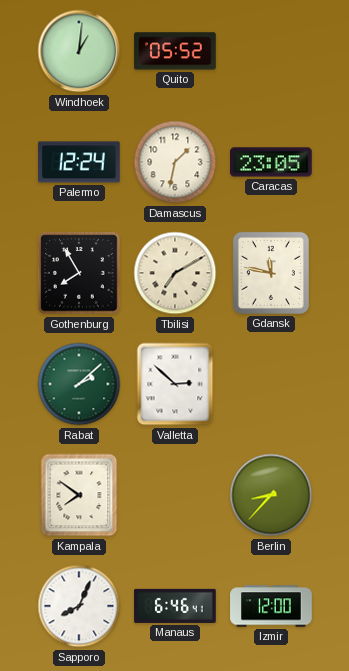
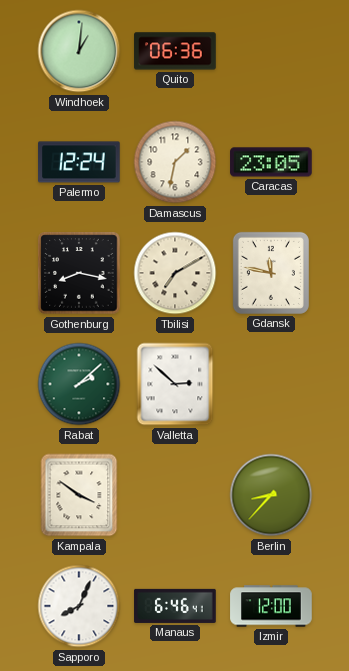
Quito: 05:52 -> 06:36 (175, 51)
Gothenburg: 7:55 -> 8:17 (79, 273)
Kampala: 7:51 -> 3:51 (79, 495)
